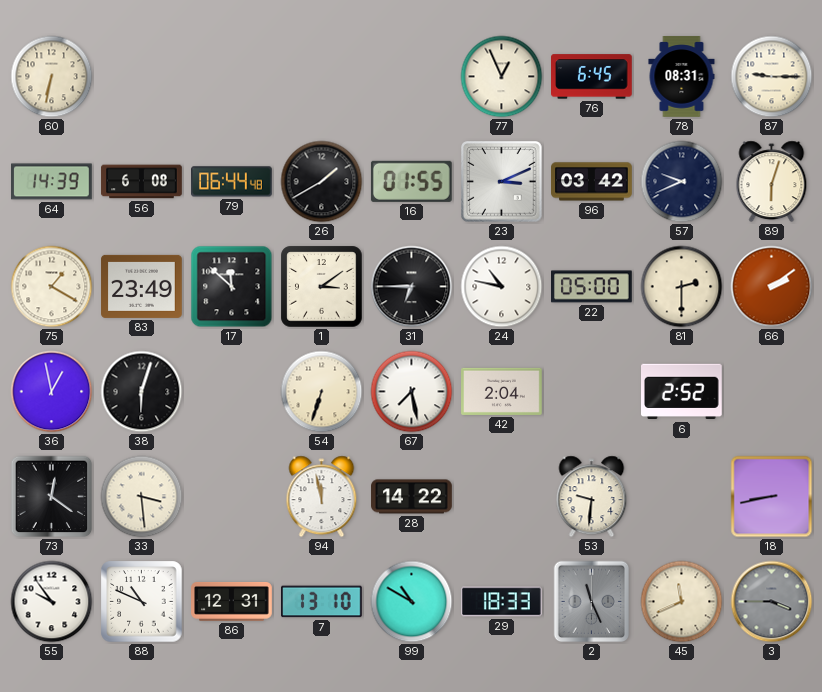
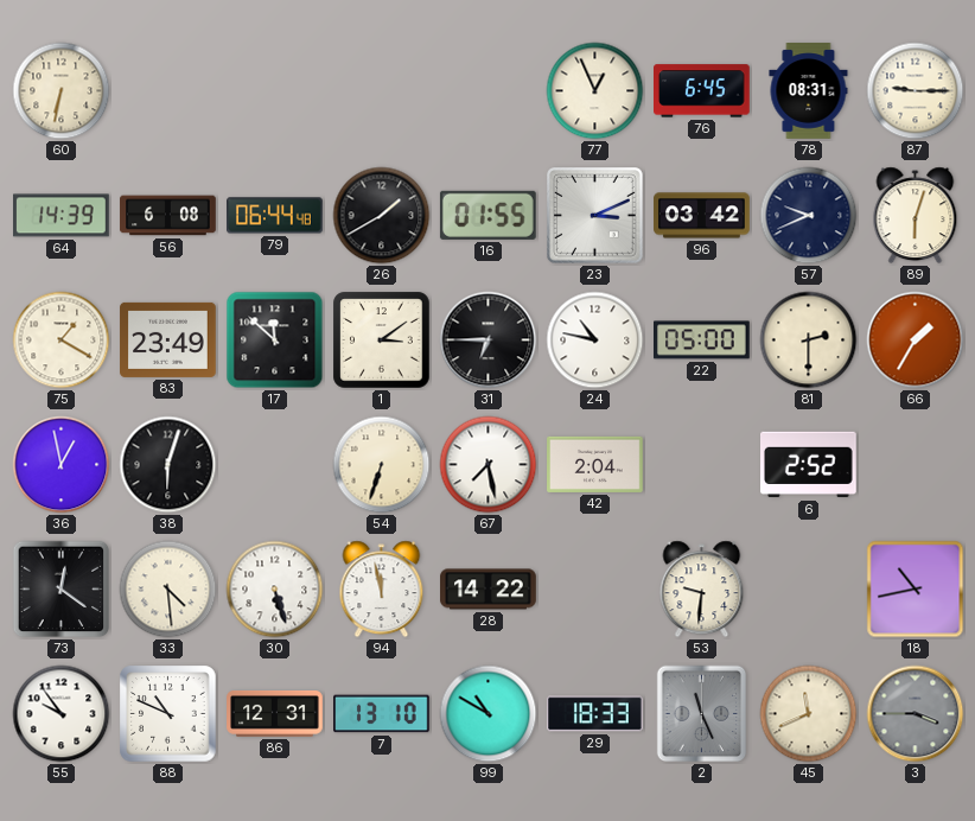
66: 2:09 -> 1:35 (916, 341)
33: 3:29 -> 4:29 (168, 590)
30: none -> 5:27 (275, 590)
18: 8:43 -> 10:43 (916, 590)
